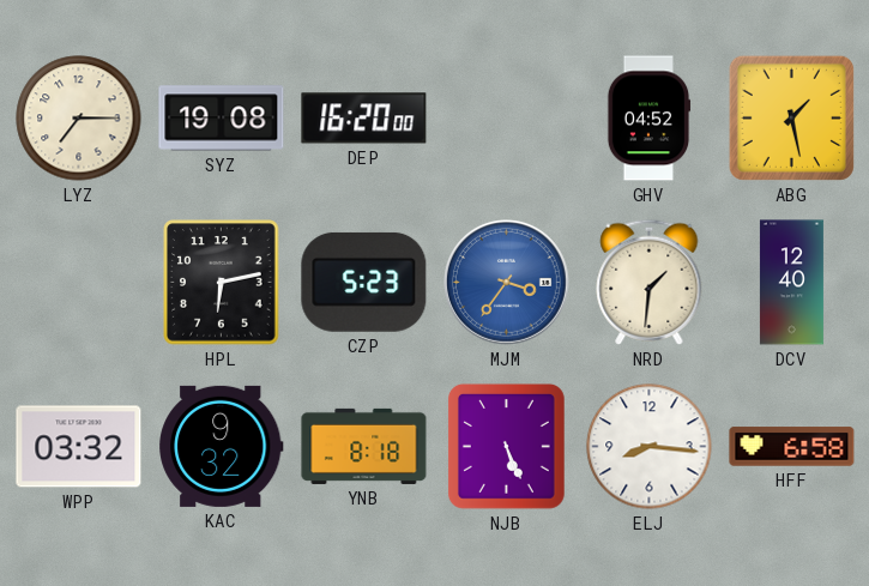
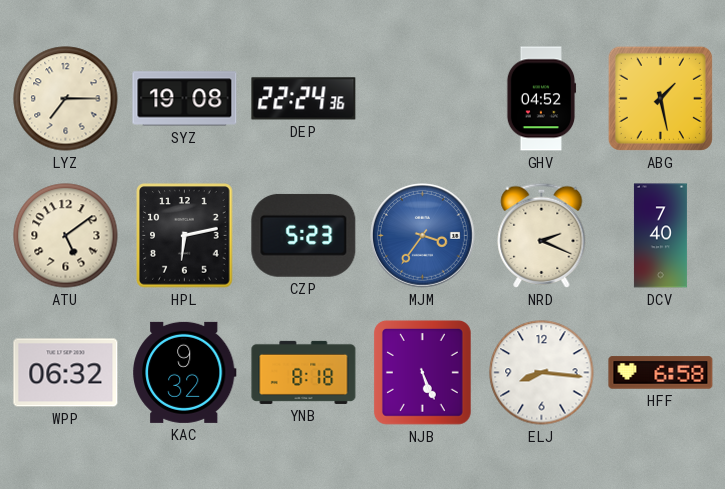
DEP: 16:20 -> 22:24 (304, 99)
ATU: none -> 5:09 (66, 236)
NRD: 1:31 -> 2:19 (542, 235)
DCV: 12:40 -> 7:40 (660, 236)
WPP: 03:32 -> 06:32 (66, 373)
